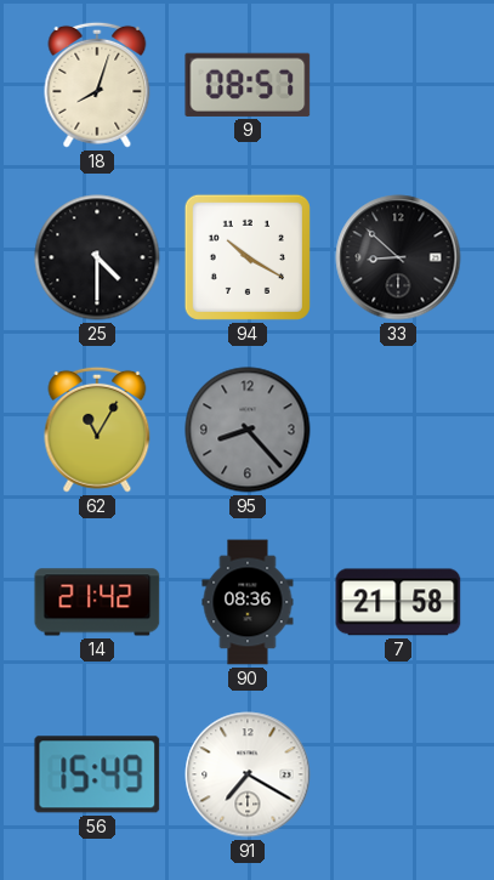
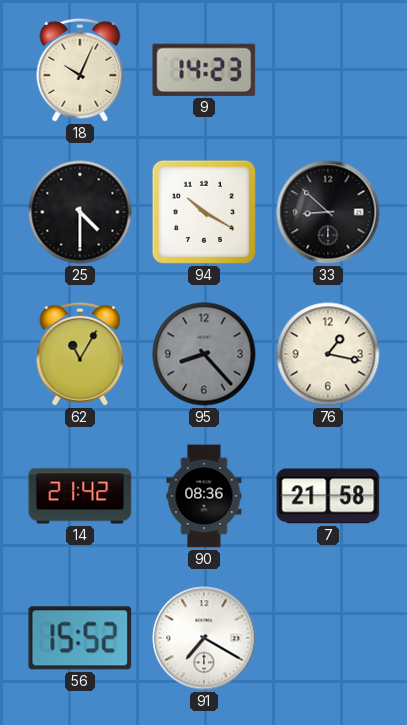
18: 8:03 -> 10:04 (80, 70)
9: 08:57 -> 14:23 (204, 70)
76: none -> 1:17 (328, 354)
56: 15:49 -> 15:52 (80, 638)
